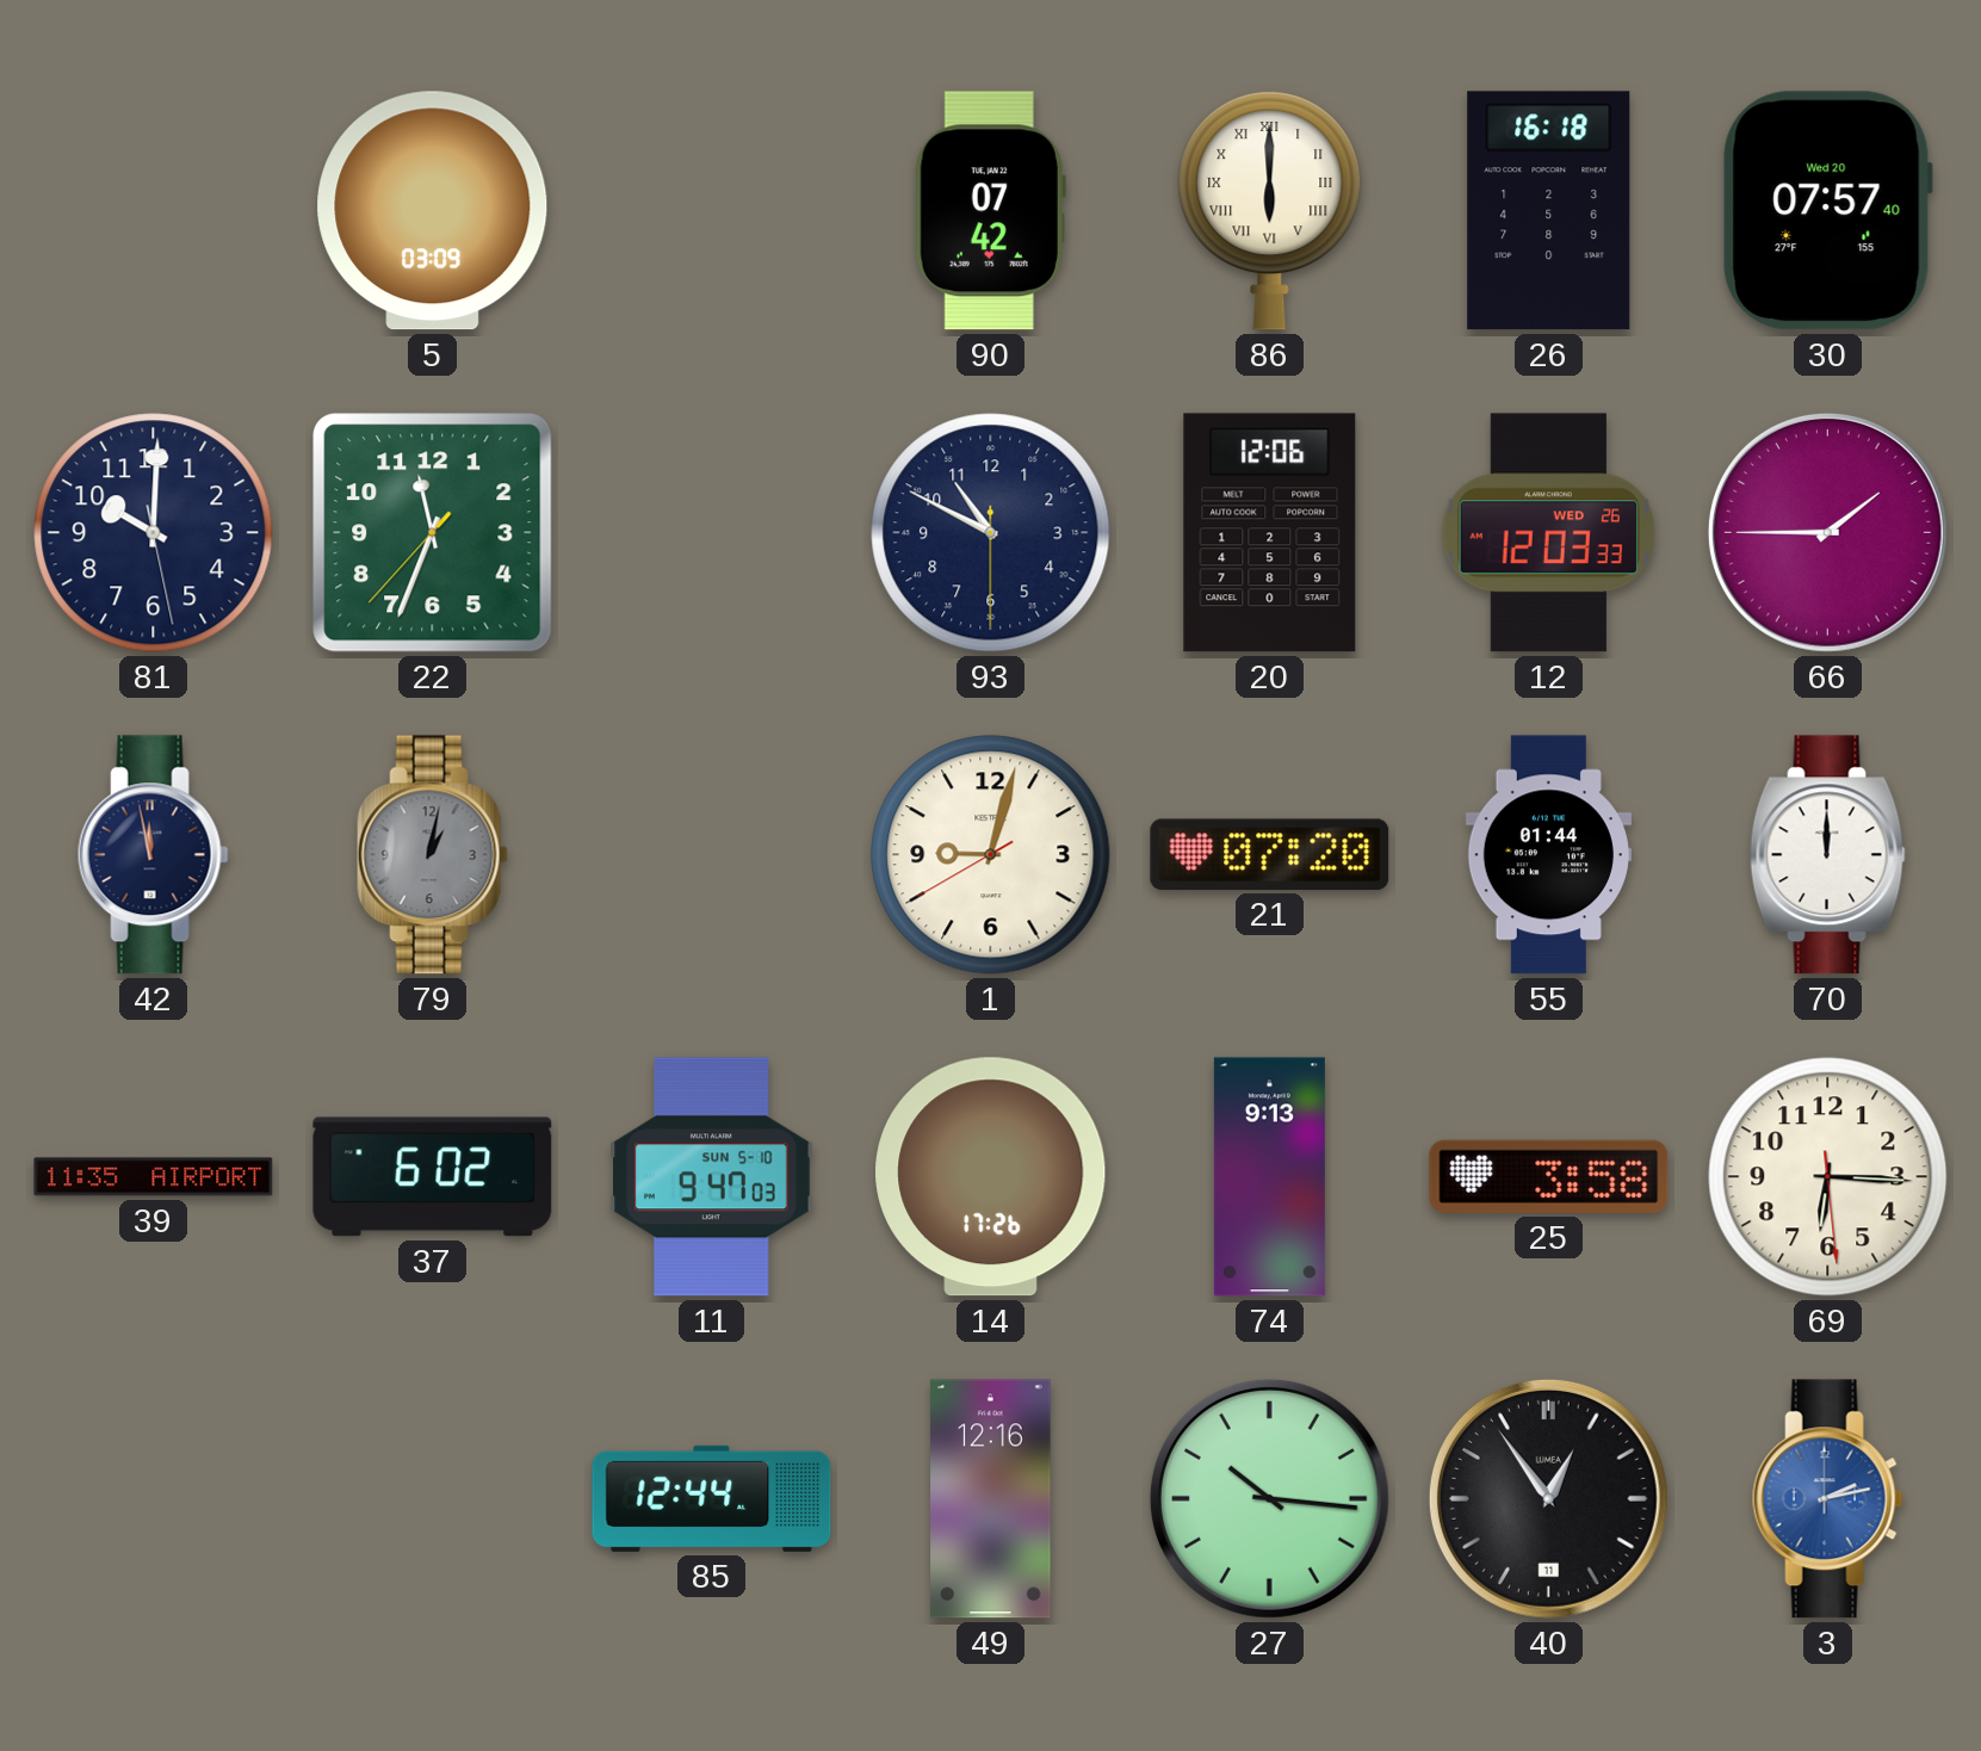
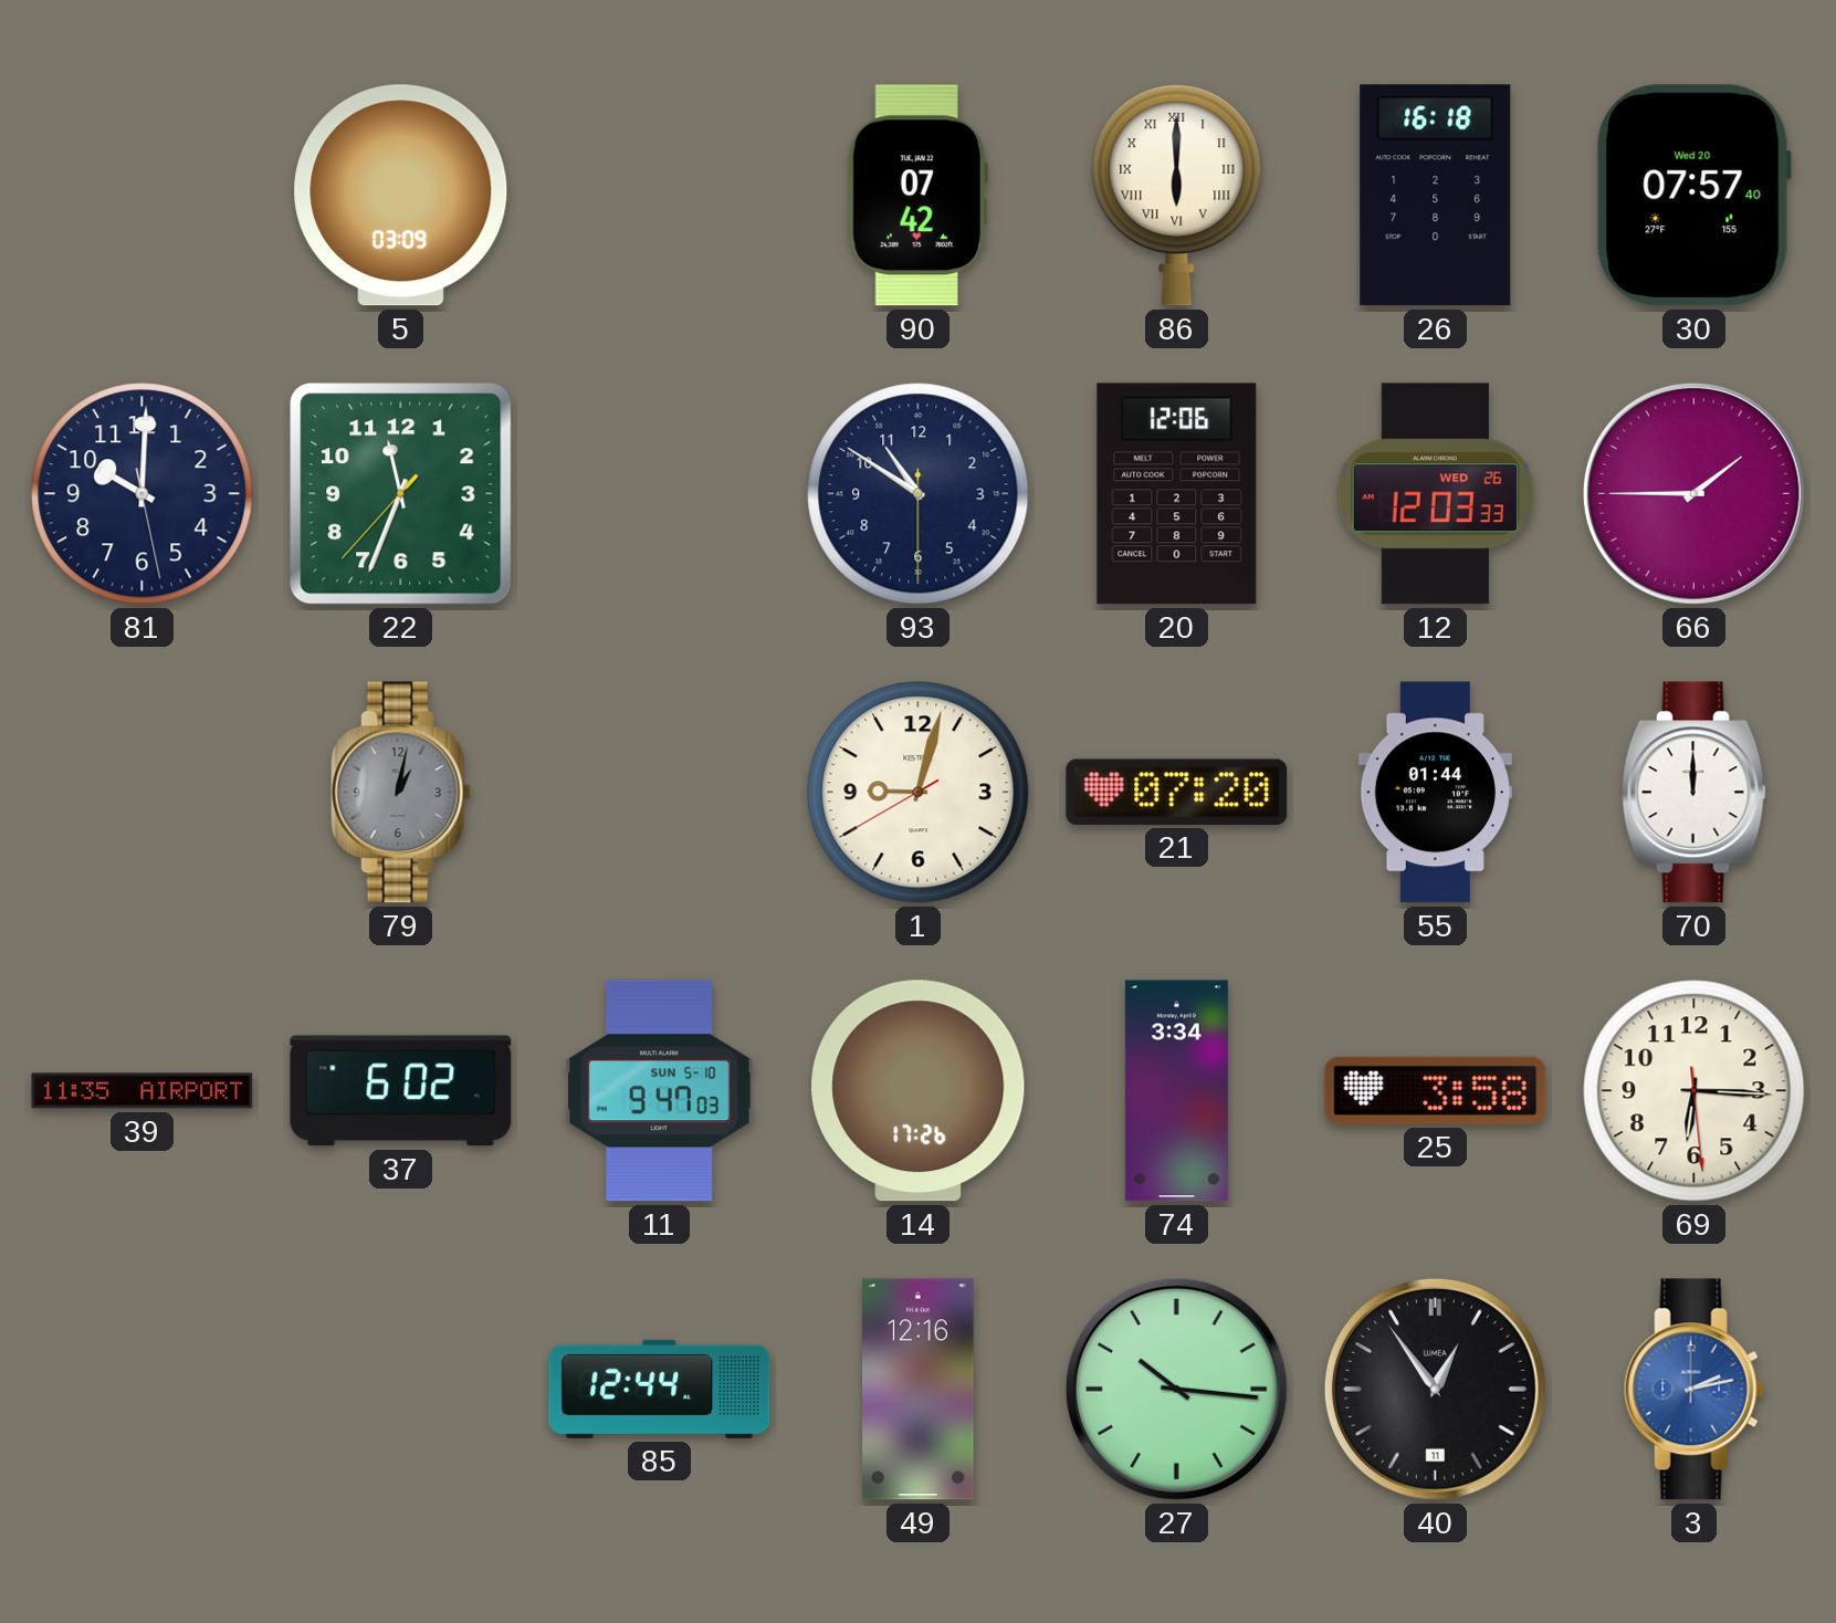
93: 10:49 -> 10:50 (919, 494)
42: 11:58 -> none (153, 855)
74: 9:13 -> 3:34 (1176, 1091)
